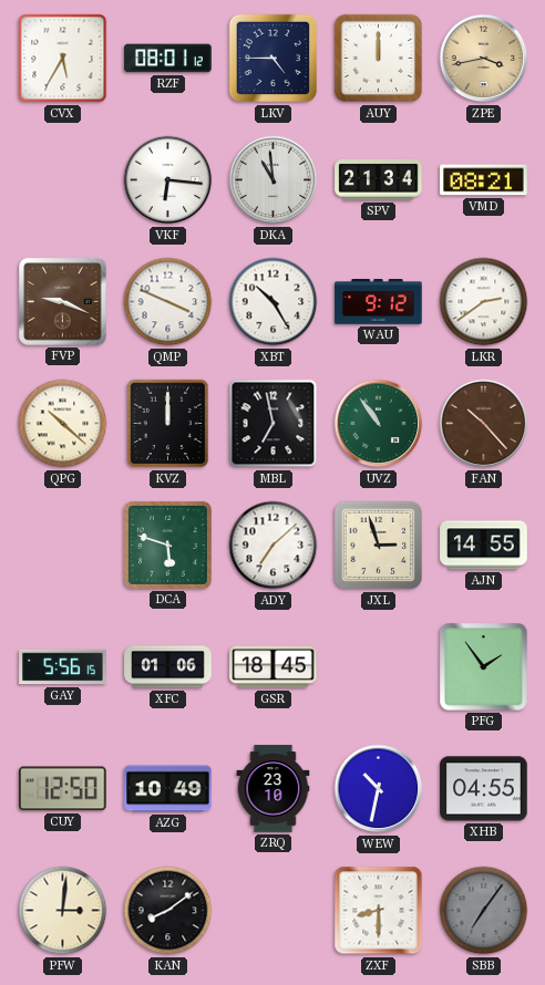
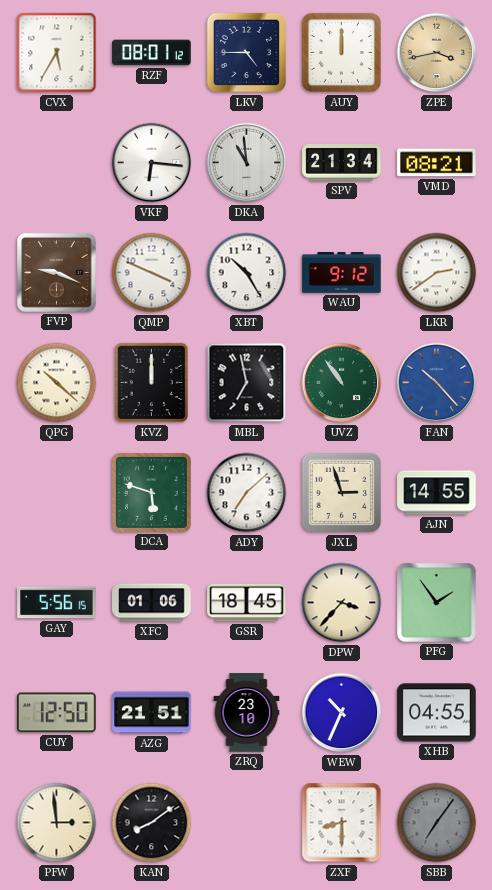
FAN dial: brown -> blue (437, 383)
DPW: none -> 3:37 (342, 603)
AZG: 10:49 -> 21:51 (152, 713)
WEW: 10:32 -> 10:34 (342, 713)
PFW: 3:01 -> 2:59 (57, 823)
